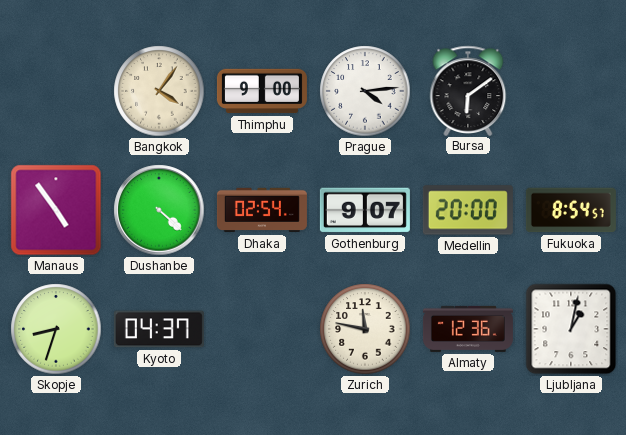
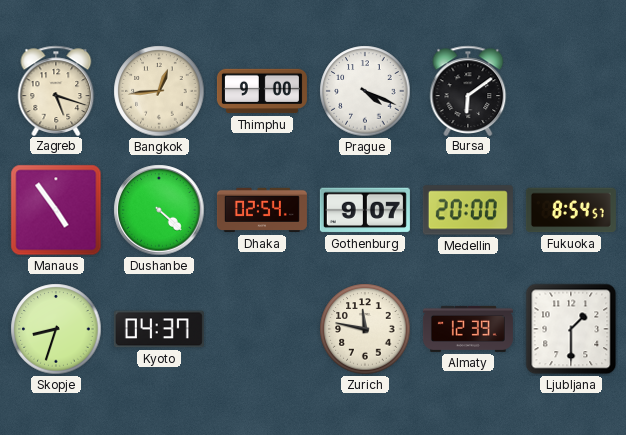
Zagreb: none -> 5:18 (56, 90)
Bangkok: 4:06 -> 12:44 (159, 91)
Prague: 4:14 -> 4:19 (365, 91)
Almaty: 12:36 -> 12:39 (468, 329)
Ljubljana: 1:02 -> 1:30 (571, 329)
